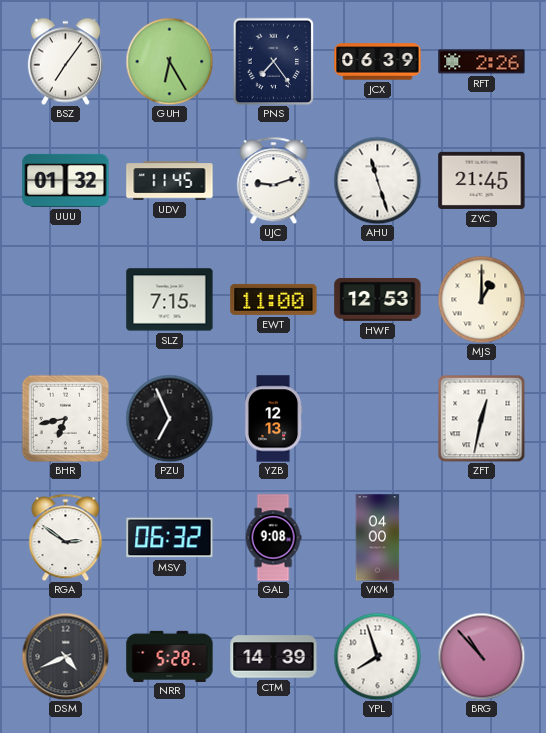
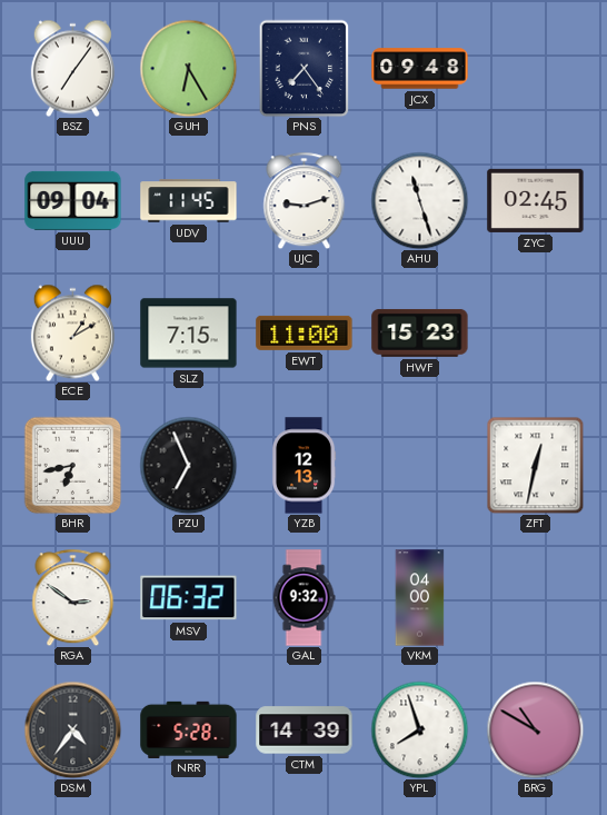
JCX: 06:39 -> 09:48 (420, 69)
RFT: 2:26 -> none (482, 62)
UUU: 01:32 -> 09:04 (73, 200)
ZYC: 21:45 -> 02:45 (536, 200)
ECE: none -> 1:10 (72, 332)
HWF: 12:53 -> 15:23 (420, 332)
MJS: 1:00 -> none (481, 299)
GAL: 9:08 -> 9:32 (303, 598)
DSM: 4:41 -> 4:36 (72, 729)
BRG: 10:53 -> 10:50 (535, 729)
